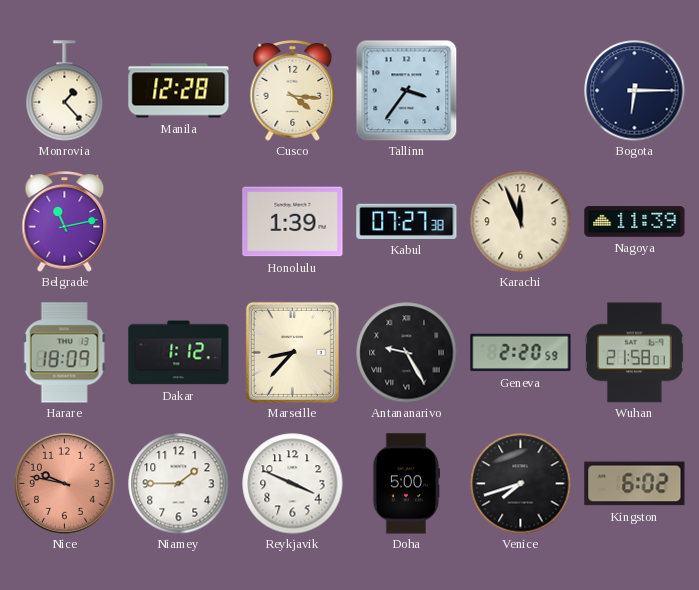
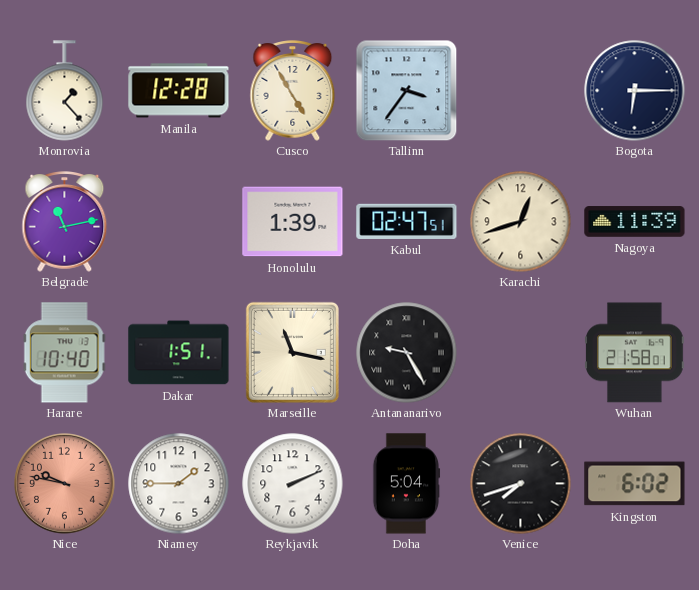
Cusco: 4:16 -> 4:55 (293, 91)
Kabul: 07:27 -> 02:47 (407, 221)
Karachi: 11:56 -> 12:42 (521, 222)
Harare: 18:09 -> 10:40 (64, 353)
Dakar: 1:12 -> 1:51 (179, 353)
Marseille: 8:37 -> 11:17 (292, 352)
Geneva: 2:20 -> none (521, 353)
Reykjavik: 3:49 -> 2:11 (293, 484)
Doha: 5:00 -> 5:04 (406, 484)
